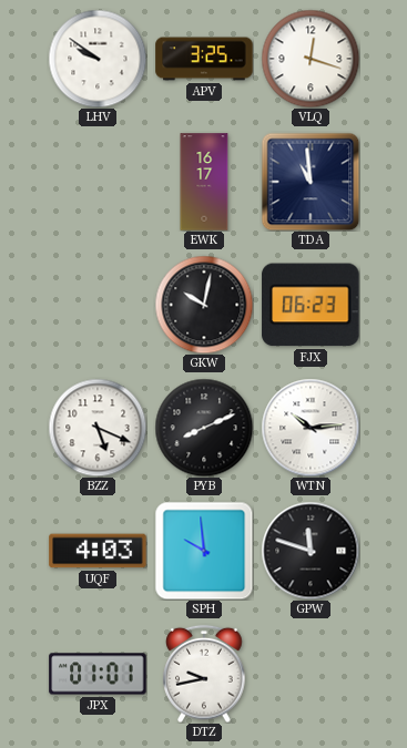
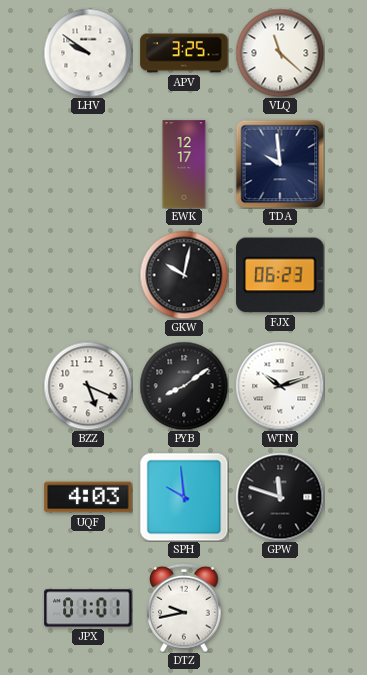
VLQ: 12:18 -> 11:22 (280, 53)
EWK: 16:17 -> 12:17 (184, 164)
TDA: 10:59 -> 9:59 (280, 164)
PYB: 8:11 -> 8:09 (184, 386)
WTN: 10:14 -> 10:12 (280, 386)
